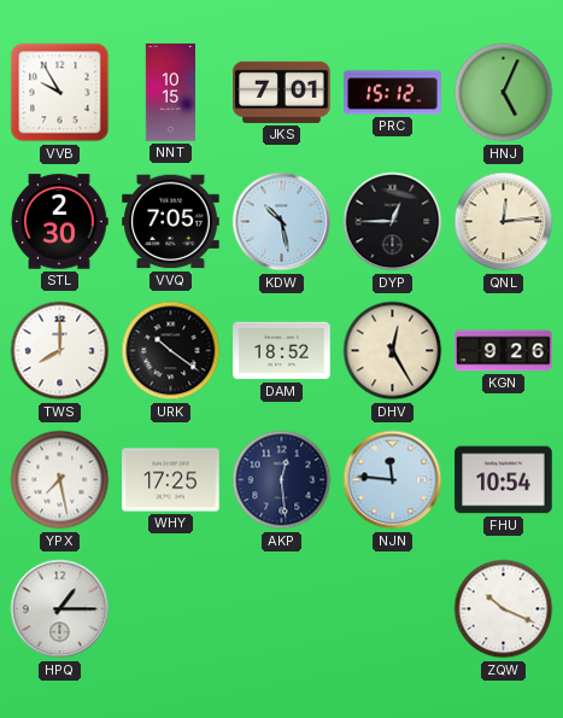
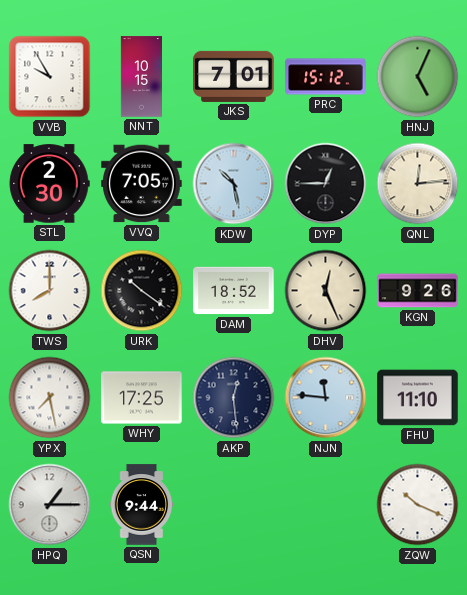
DHV: 12:25 -> 12:26 (326, 291)
FHU: 10:54 -> 11:10 (418, 398)
QSN: none -> 9:44 (142, 505)
